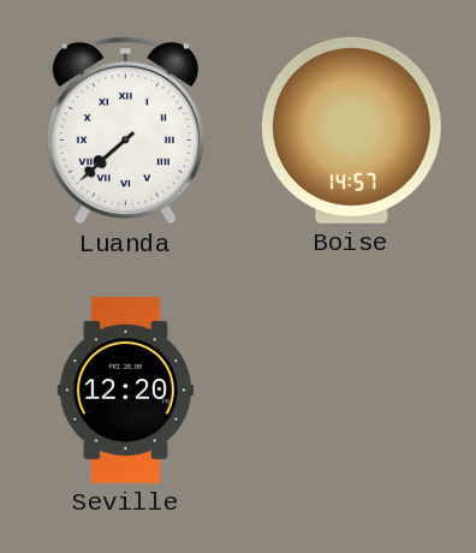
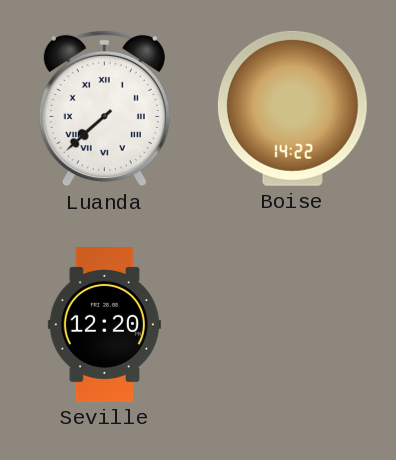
Boise: 14:57 -> 14:22 (292, 108)
